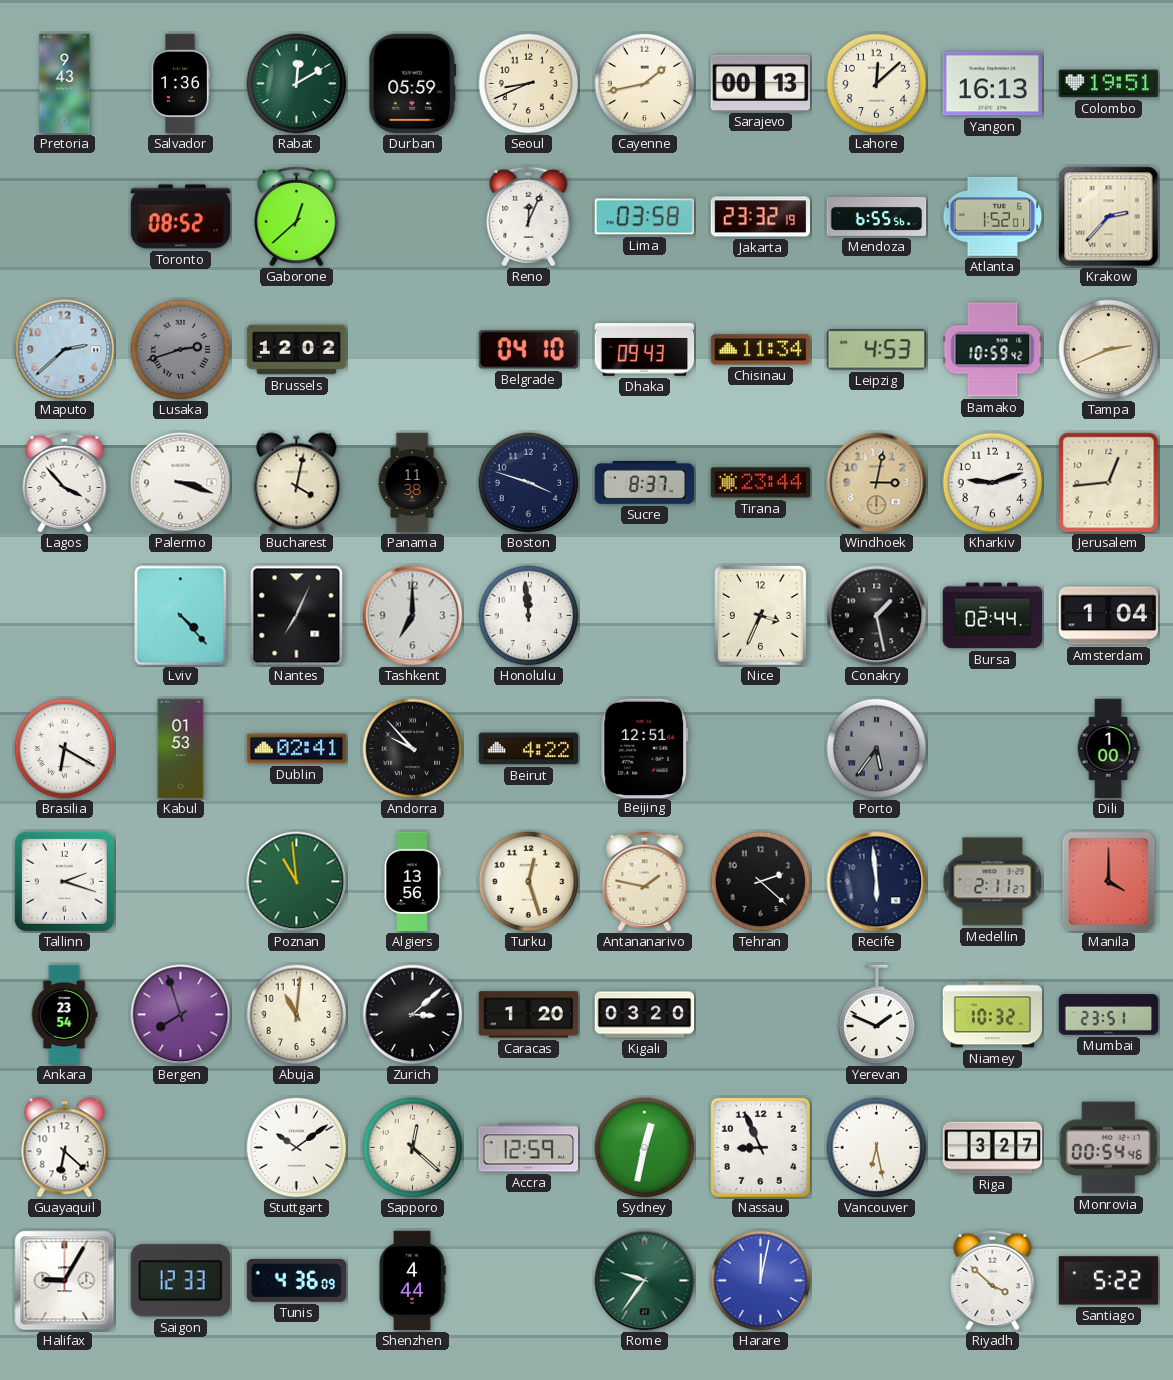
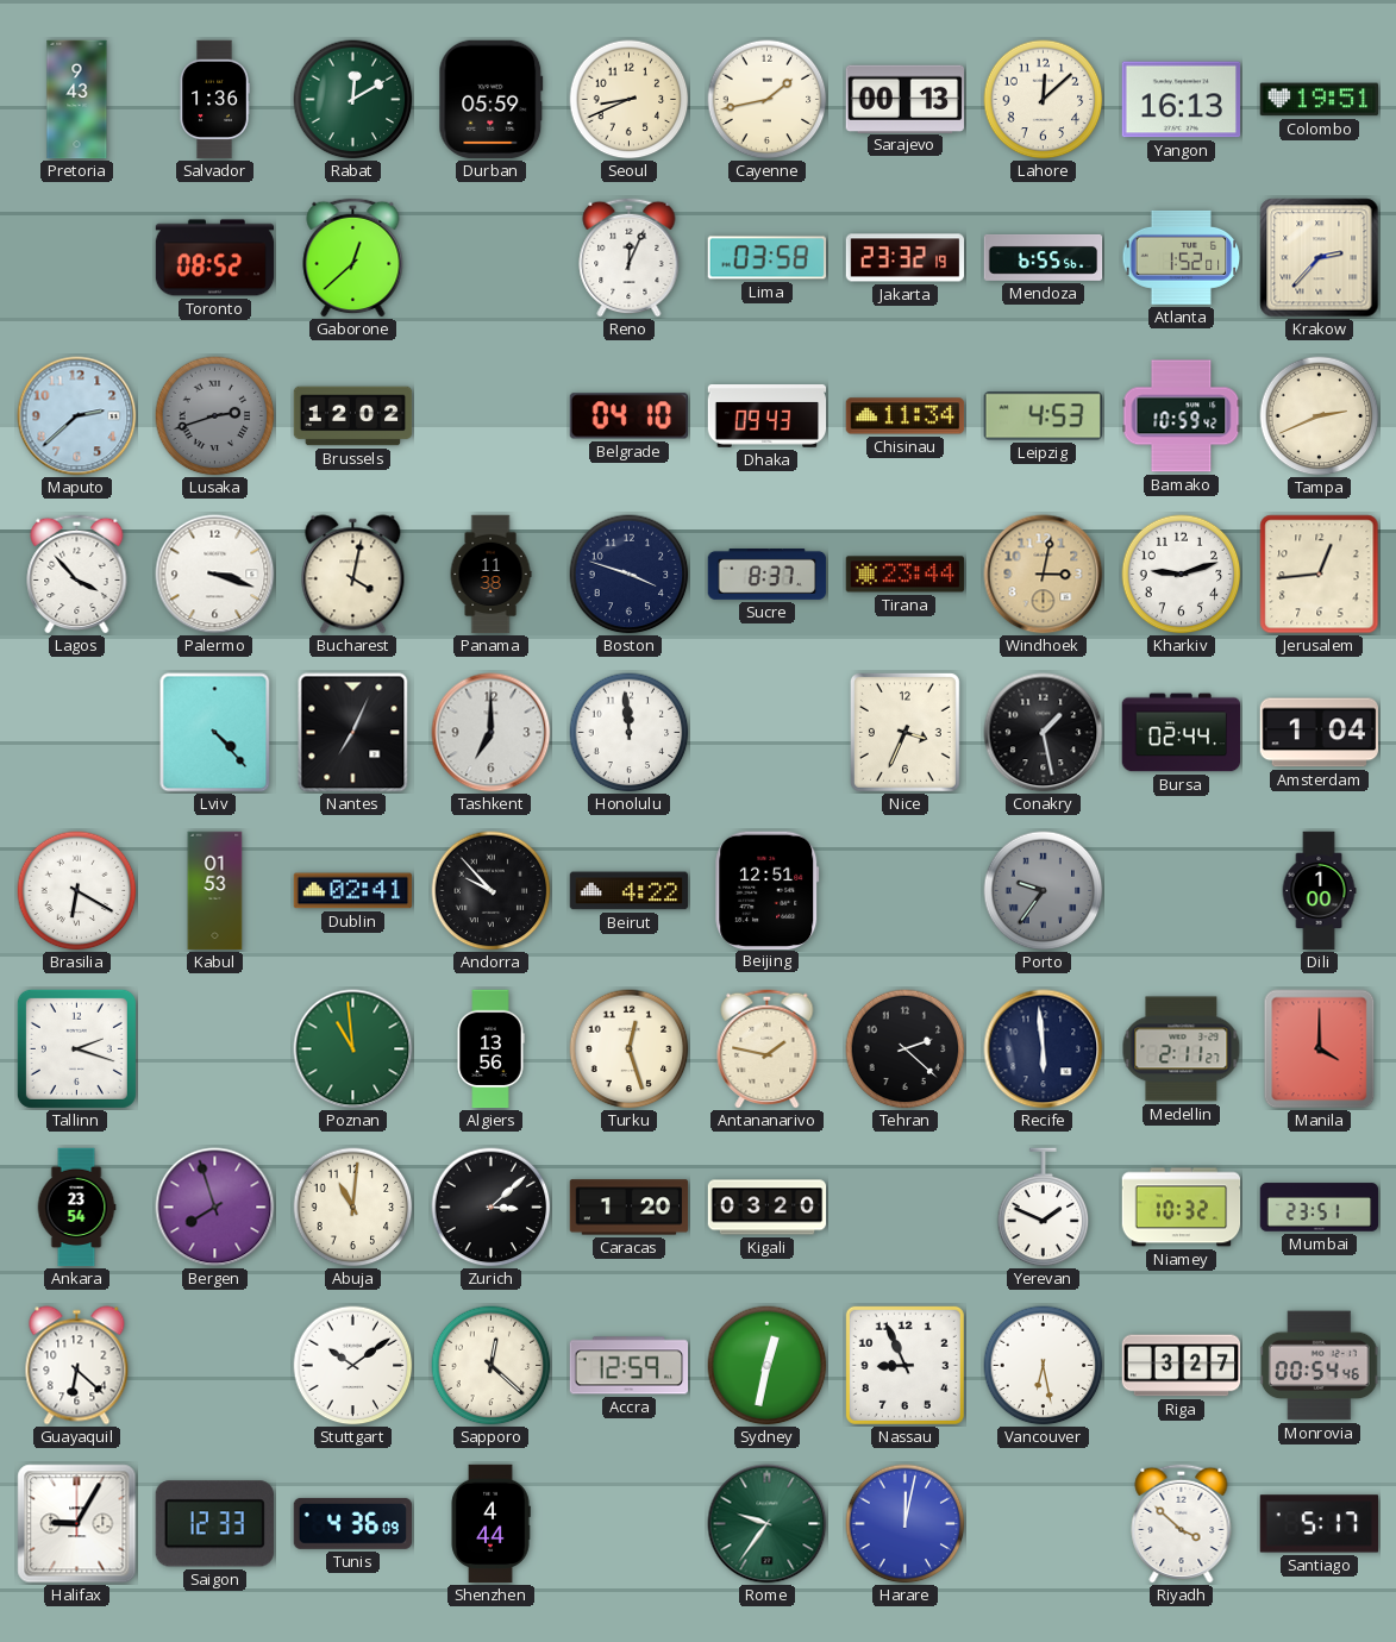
Porto: 5:36 -> 9:36 (1044, 891)
Santiago: 5:22 -> 5:17 (1320, 1524)
